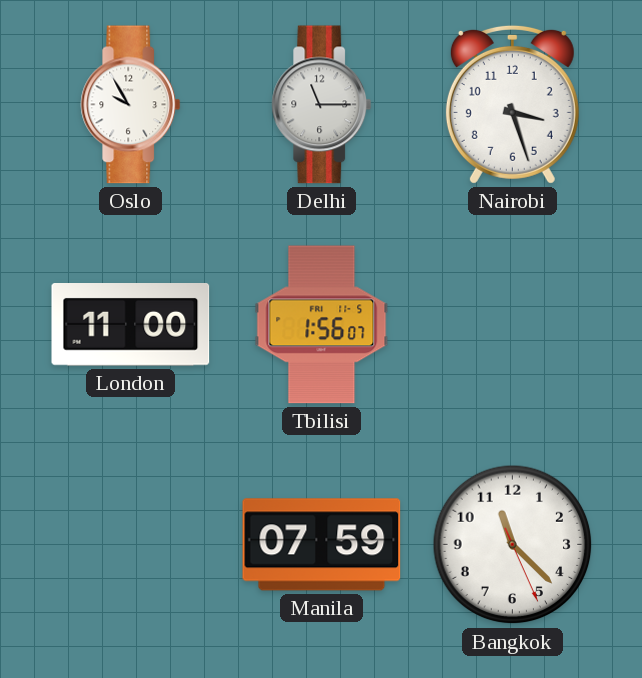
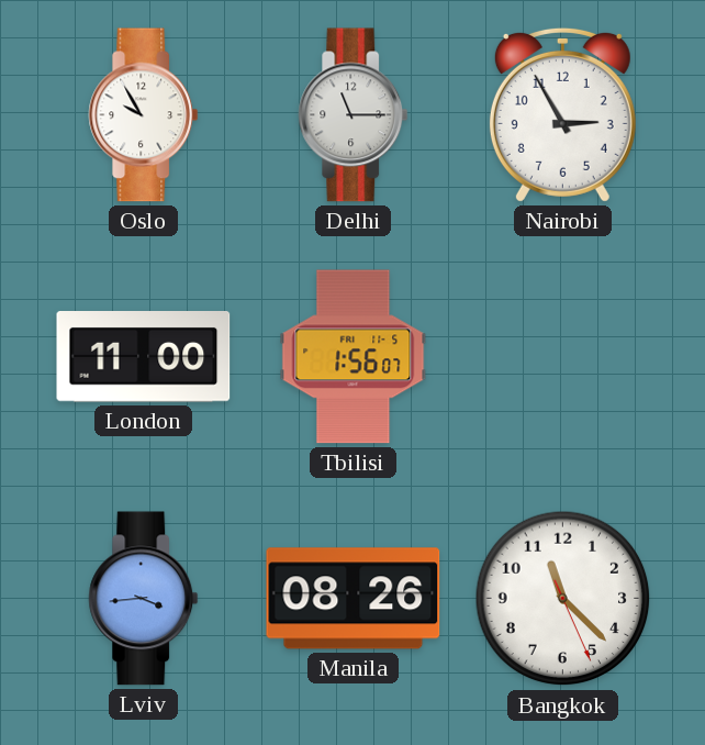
Nairobi: 3:27 -> 2:55 (562, 114)
Lviv: none -> 3:44 (144, 599)
Manila: 07:59 -> 08:26 (354, 599)
